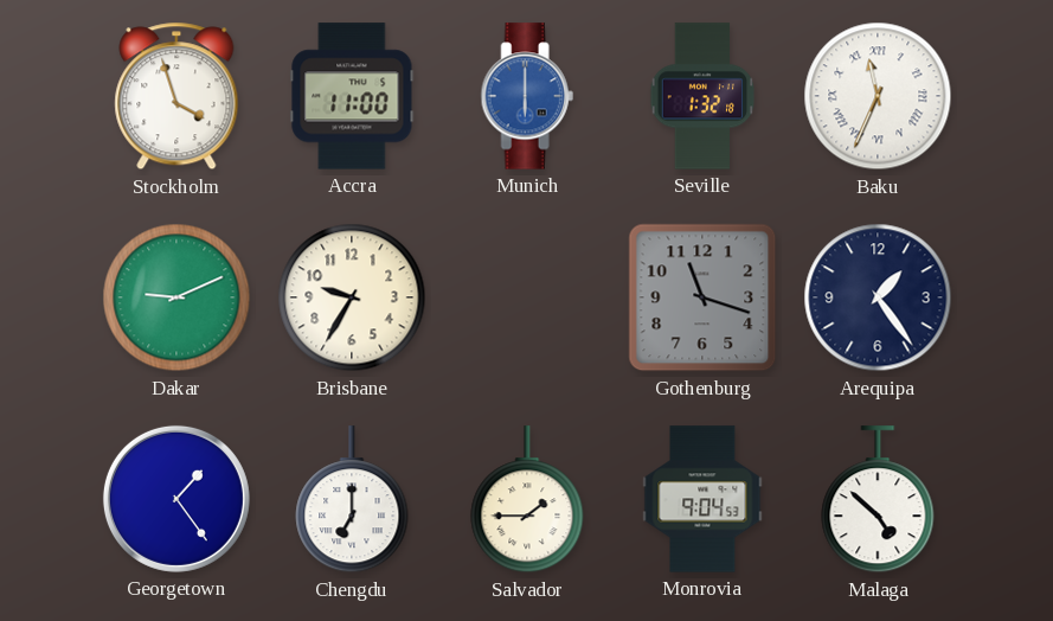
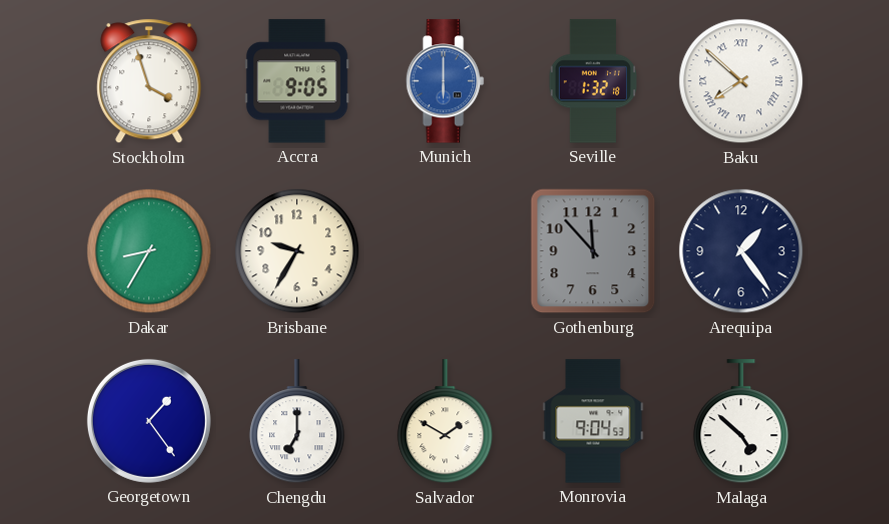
Accra: 11:00 -> 9:05 (297, 81)
Baku: 11:34 -> 7:52 (741, 81)
Dakar: 9:11 -> 8:35 (149, 251)
Gothenburg: 11:18 -> 11:53 (593, 251)
Salvador: 1:45 -> 1:50 (445, 422)
